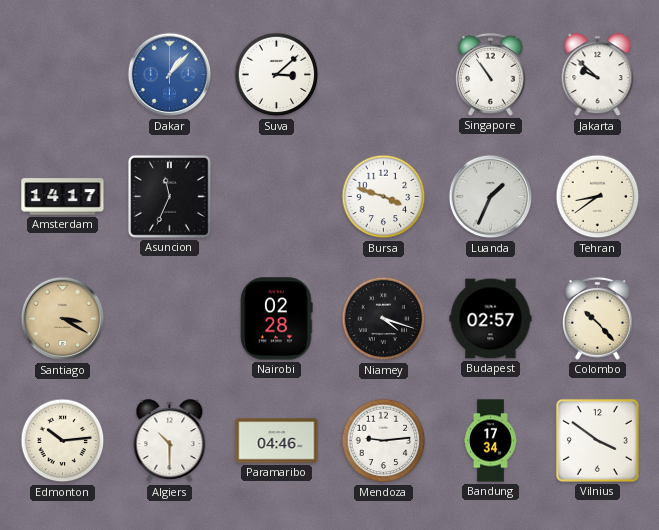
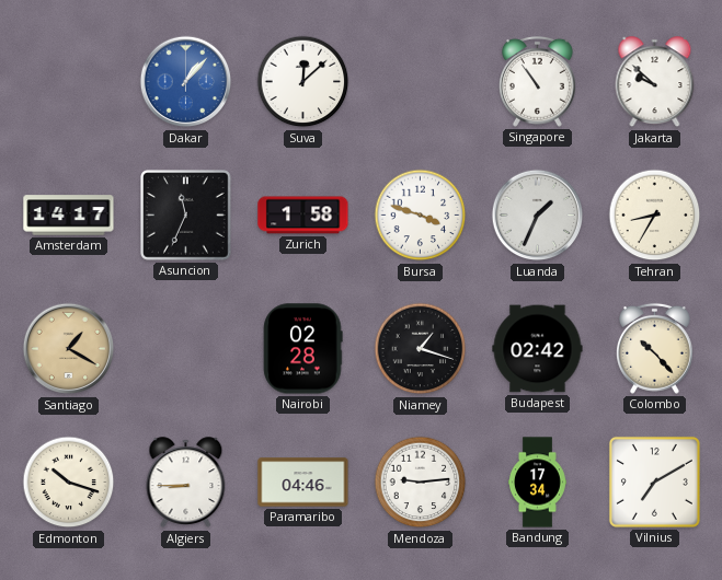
Suva: 3:08 -> 12:08 (303, 82)
Zurich: none -> 1:58 (303, 216)
Tehran: 8:39 -> 8:35 (655, 216)
Santiago: 3:20 -> 1:20 (69, 349)
Niamey: 4:18 -> 1:18 (421, 349)
Budapest: 02:57 -> 02:42 (538, 349)
Edmonton: 10:14 -> 10:18 (69, 483)
Algiers: 10:30 -> 8:45 (186, 483)
Vilnius: 3:51 -> 7:10 (654, 482)
